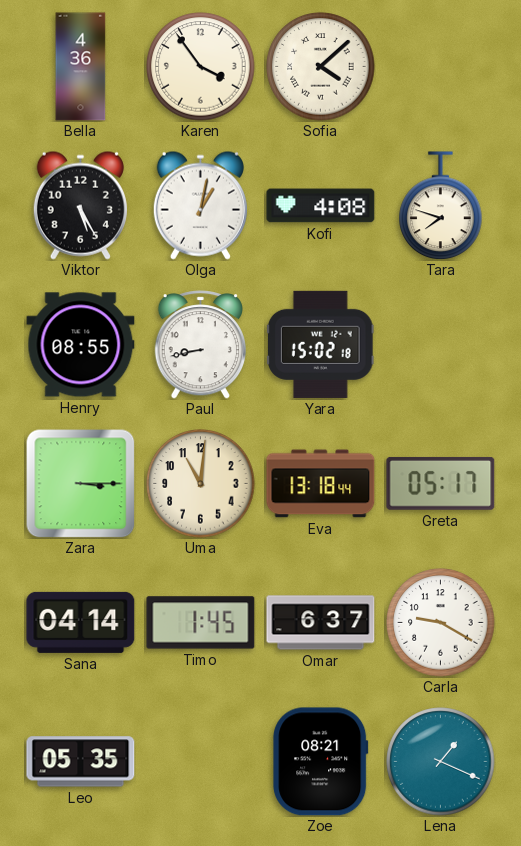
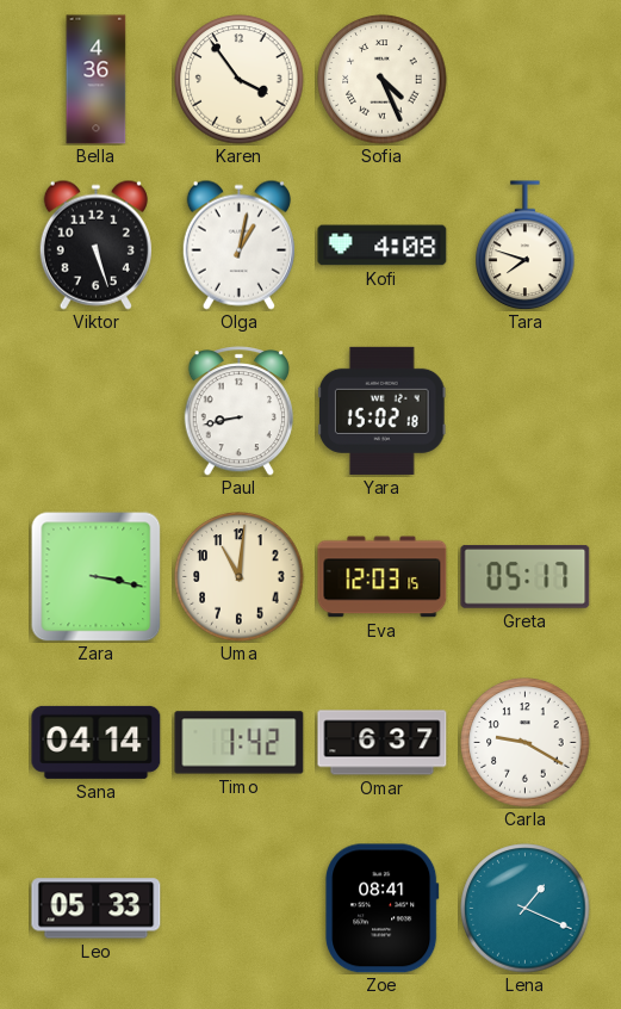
Sofia: 4:08 -> 4:26 (383, 80)
Viktor: 5:25 -> 5:27 (95, 244)
Henry: 08:55 -> none (81, 345)
Zara: 3:15 -> 3:17 (95, 576)
Eva: 13:18 -> 12:03 (383, 577)
Timo: 1:45 -> 1:42 (240, 743)
Leo: 05:35 -> 05:33 (97, 909)
Zoe: 08:21 -> 08:41 (383, 909)
